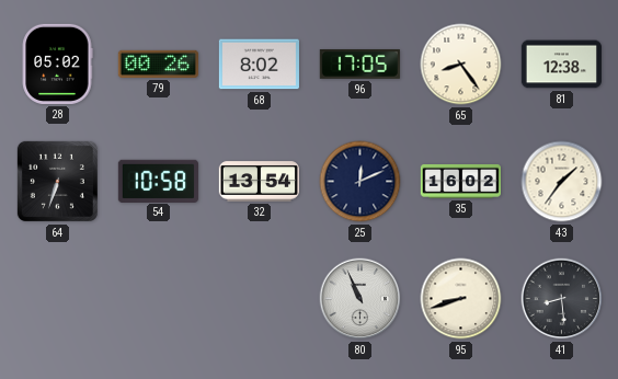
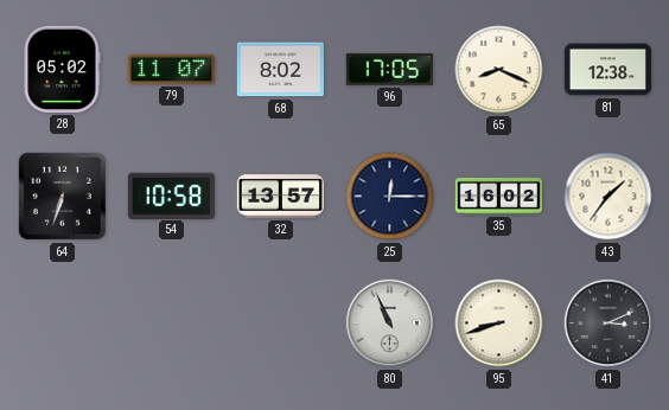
79: 00:26 -> 11:07 (171, 69)
65: 8:24 -> 8:19 (499, 70)
32: 13:54 -> 13:57 (280, 197)
25: 12:11 -> 12:15 (390, 197)
41: 8:29 -> 3:11 (609, 323)
